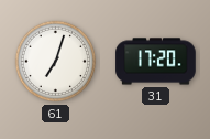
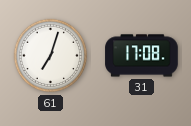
31: 17:20 -> 17:08 (142, 56)
